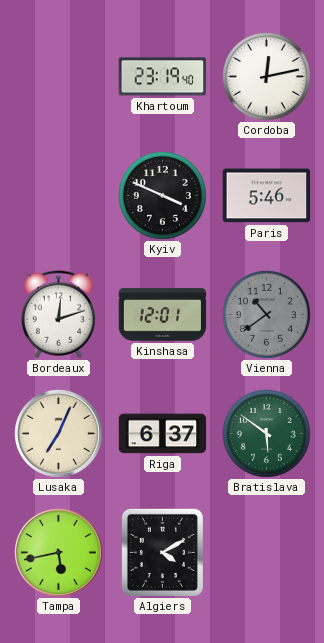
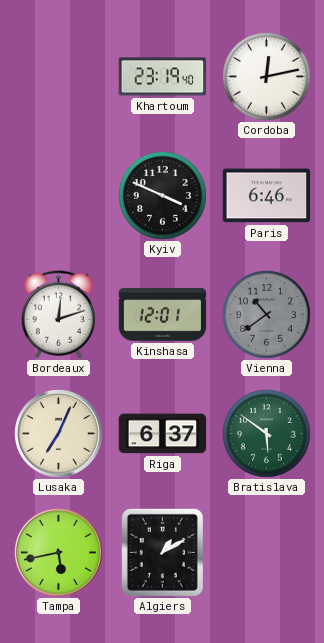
Paris: 5:46 -> 6:46 (267, 196)
Algiers: 4:10 -> 1:10 (162, 552)
